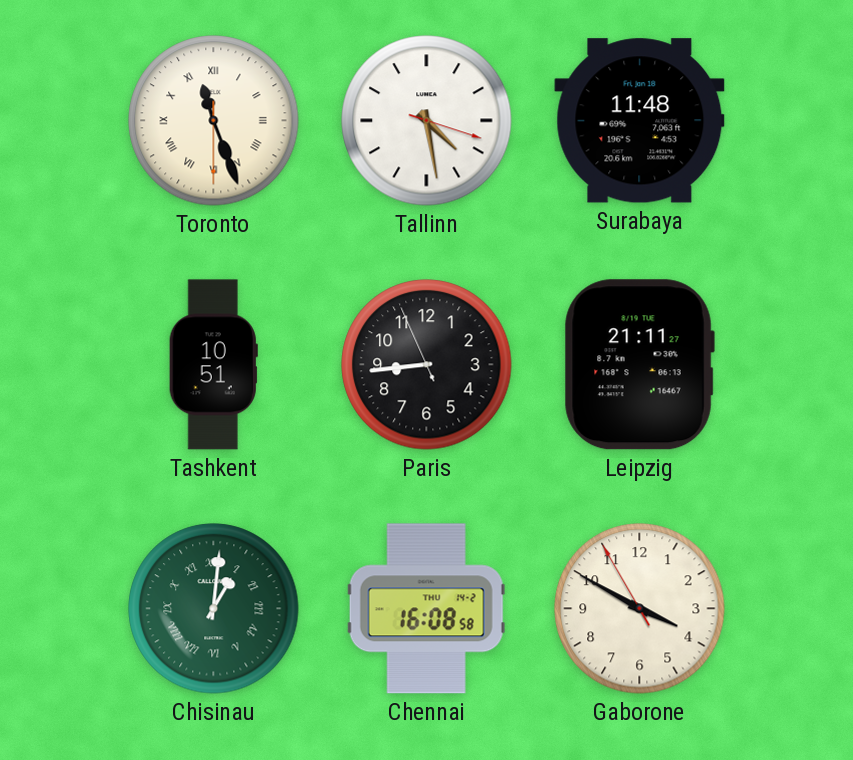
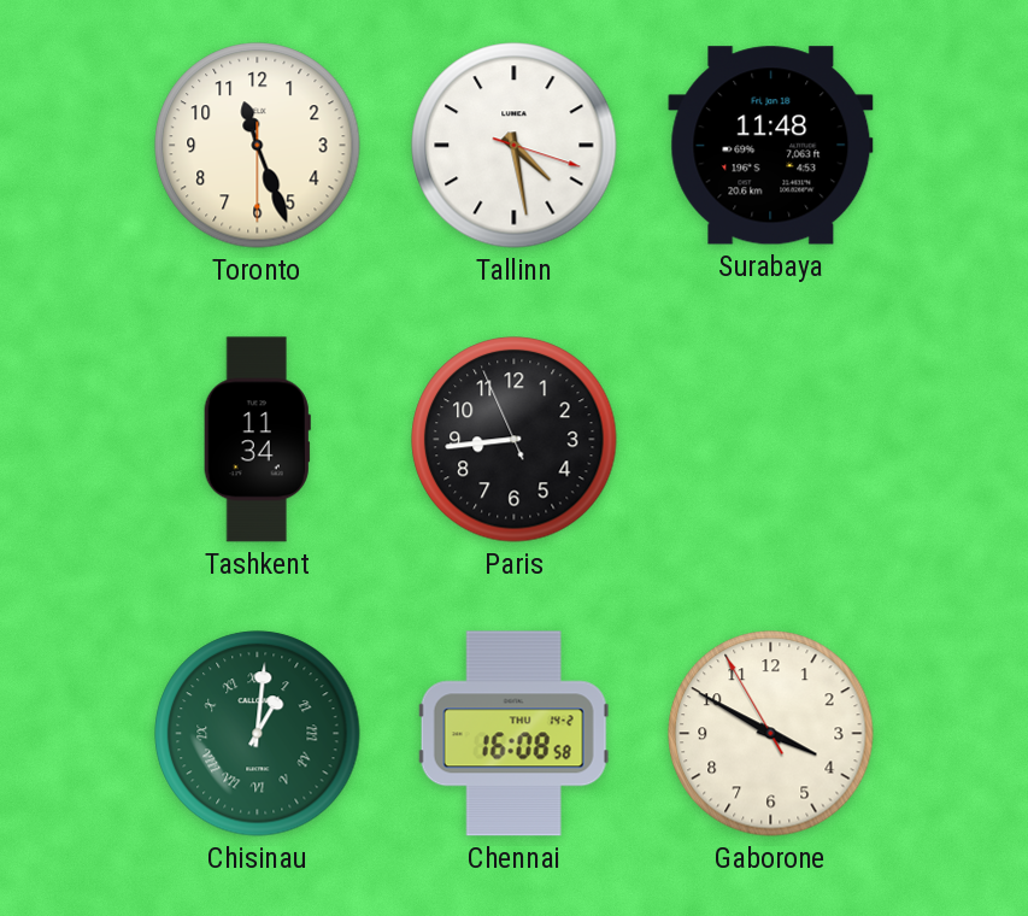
Toronto numerals: Roman -> Arabic (258, 146)
Tashkent: 10:51 -> 11:34 (257, 440)
Leipzig: 21:11 -> none (639, 365)
